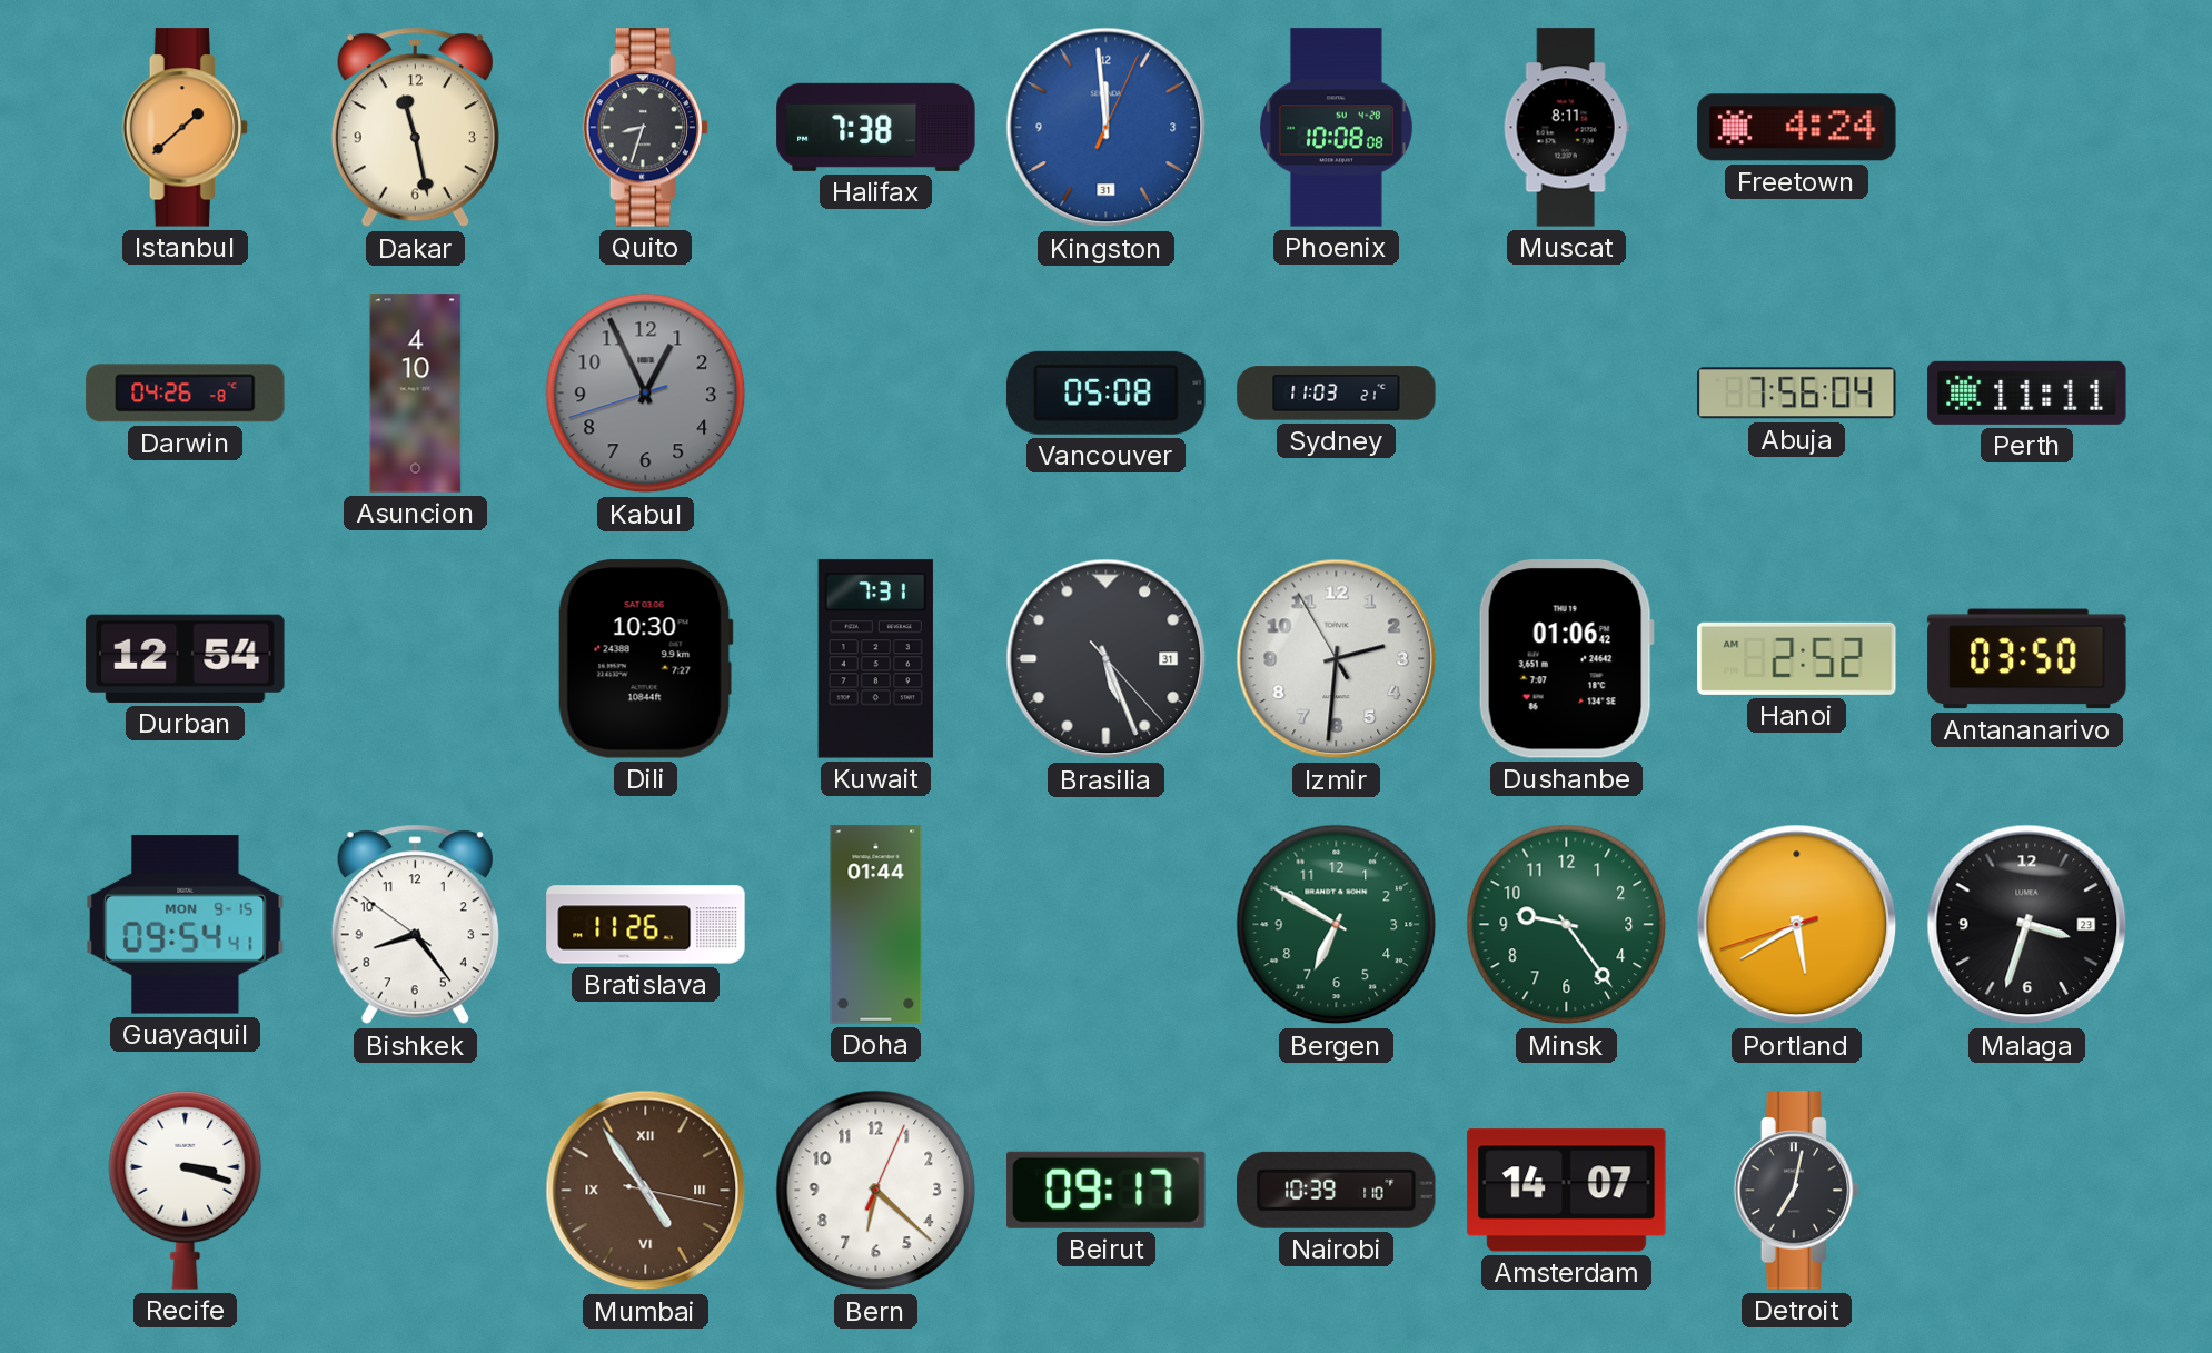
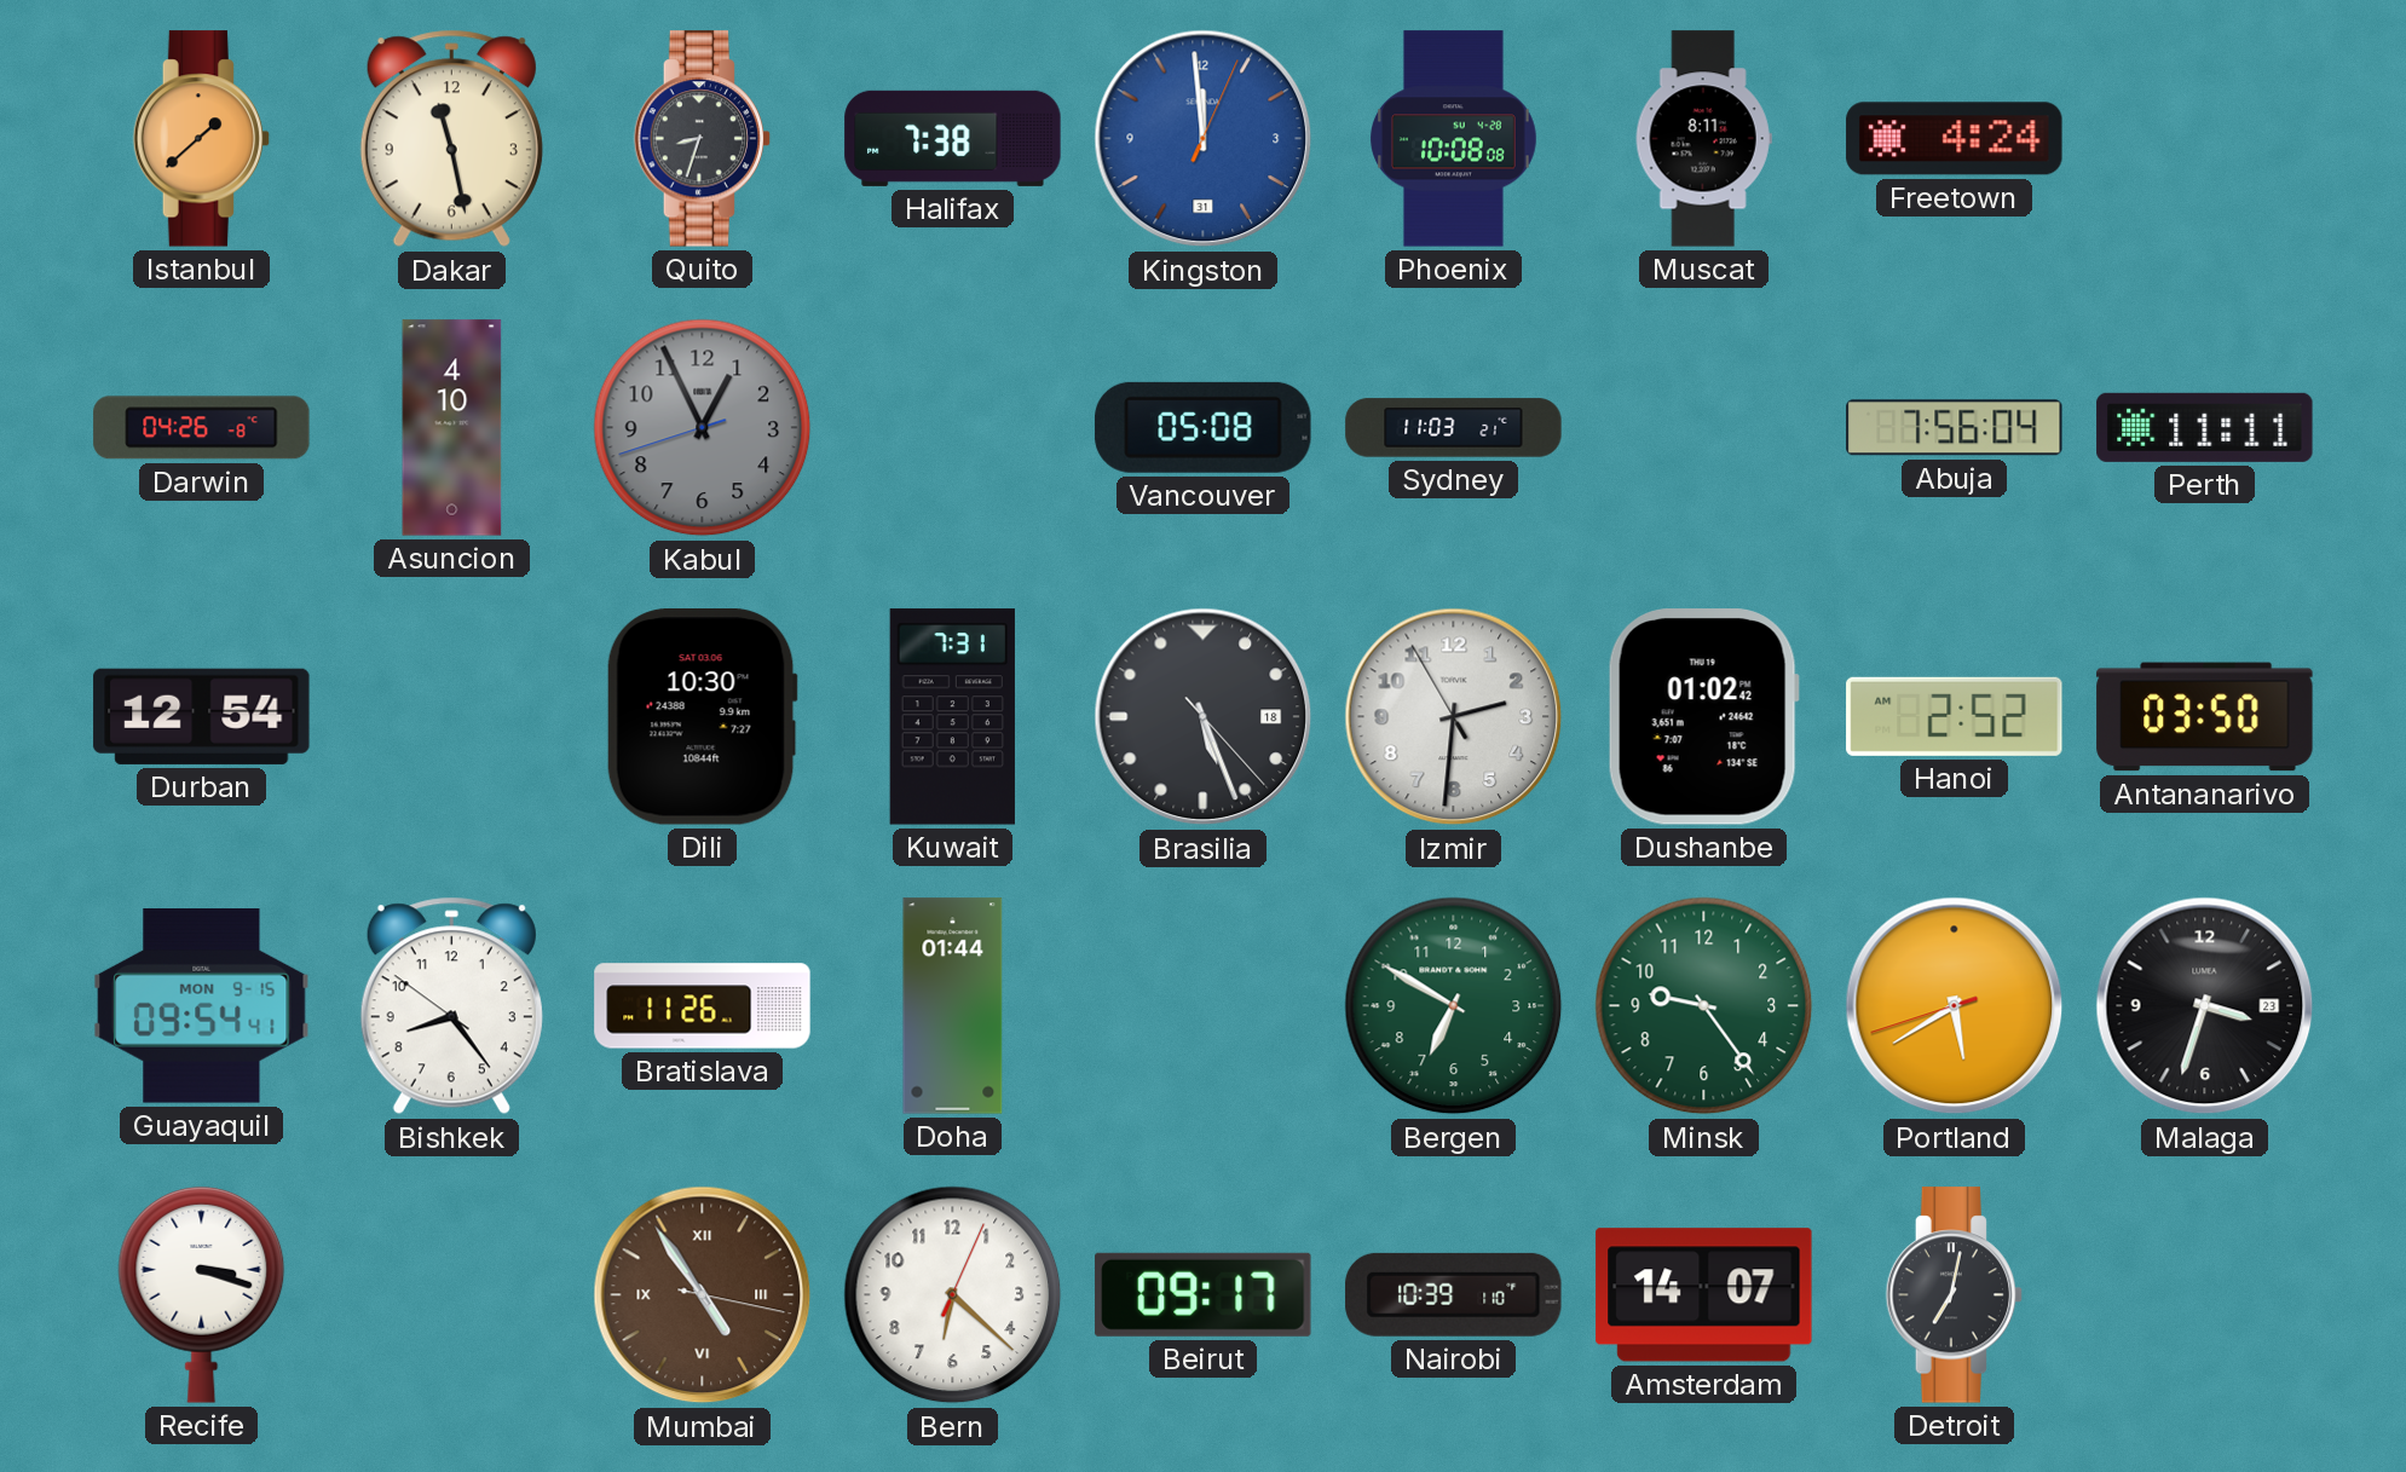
Brasilia date: 31 -> 18 (1204, 717)
Dushanbe: 01:06 -> 01:02 (1703, 717)
